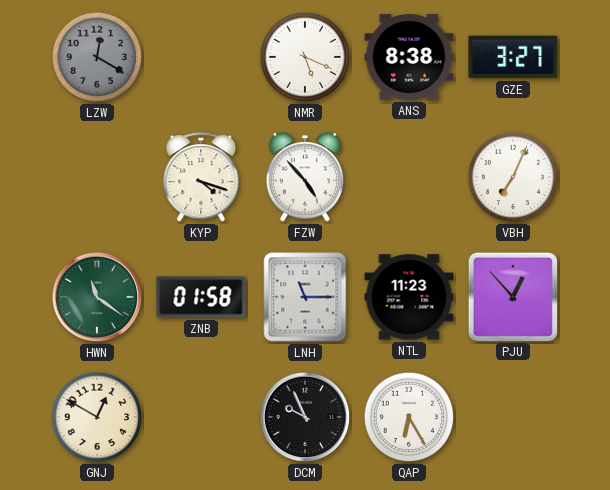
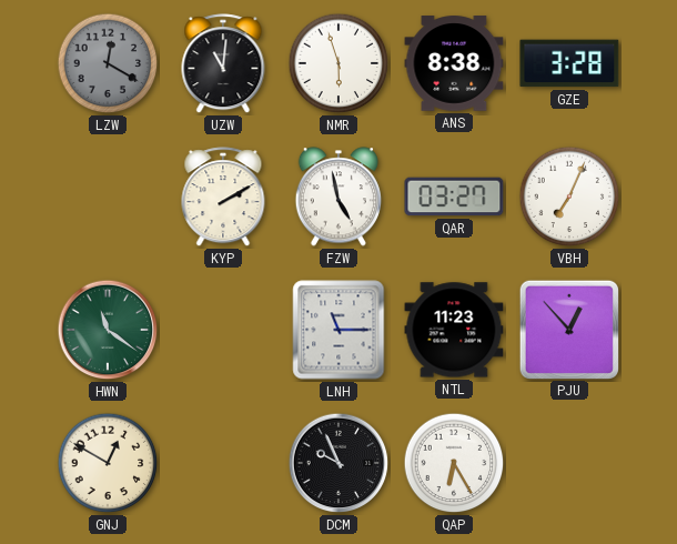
UZW: none -> 11:01 (223, 64)
NMR: 5:19 -> 5:57 (338, 63)
GZE: 3:27 -> 3:28 (569, 63)
KYP: 4:18 -> 2:10 (223, 198)
FZW: 4:53 -> 4:58 (337, 197)
QAR: none -> 03:27 (454, 197)
ZNB: 01:58 -> none (201, 297)
